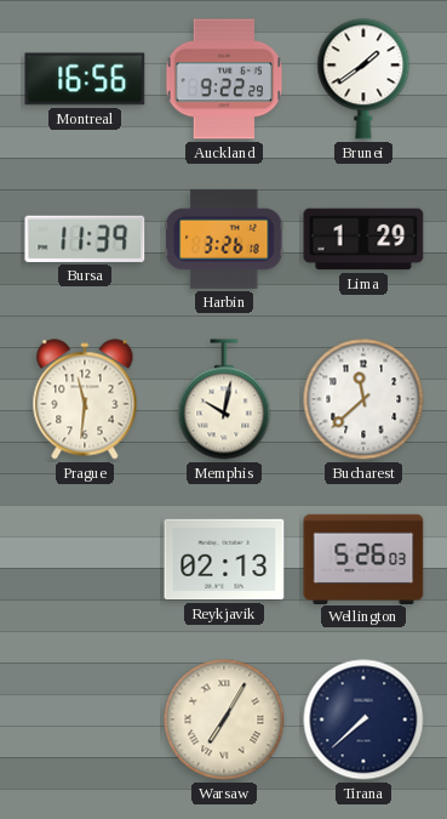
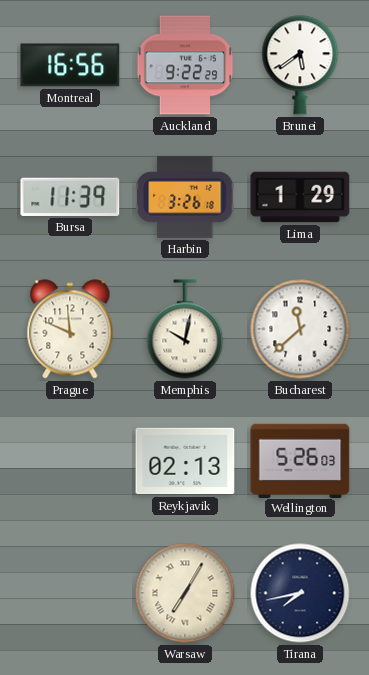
Brunei: 1:39 -> 5:39 (300, 65)
Prague: 11:31 -> 11:49 (70, 329)
Tirana: 7:38 -> 7:43 (300, 593)
